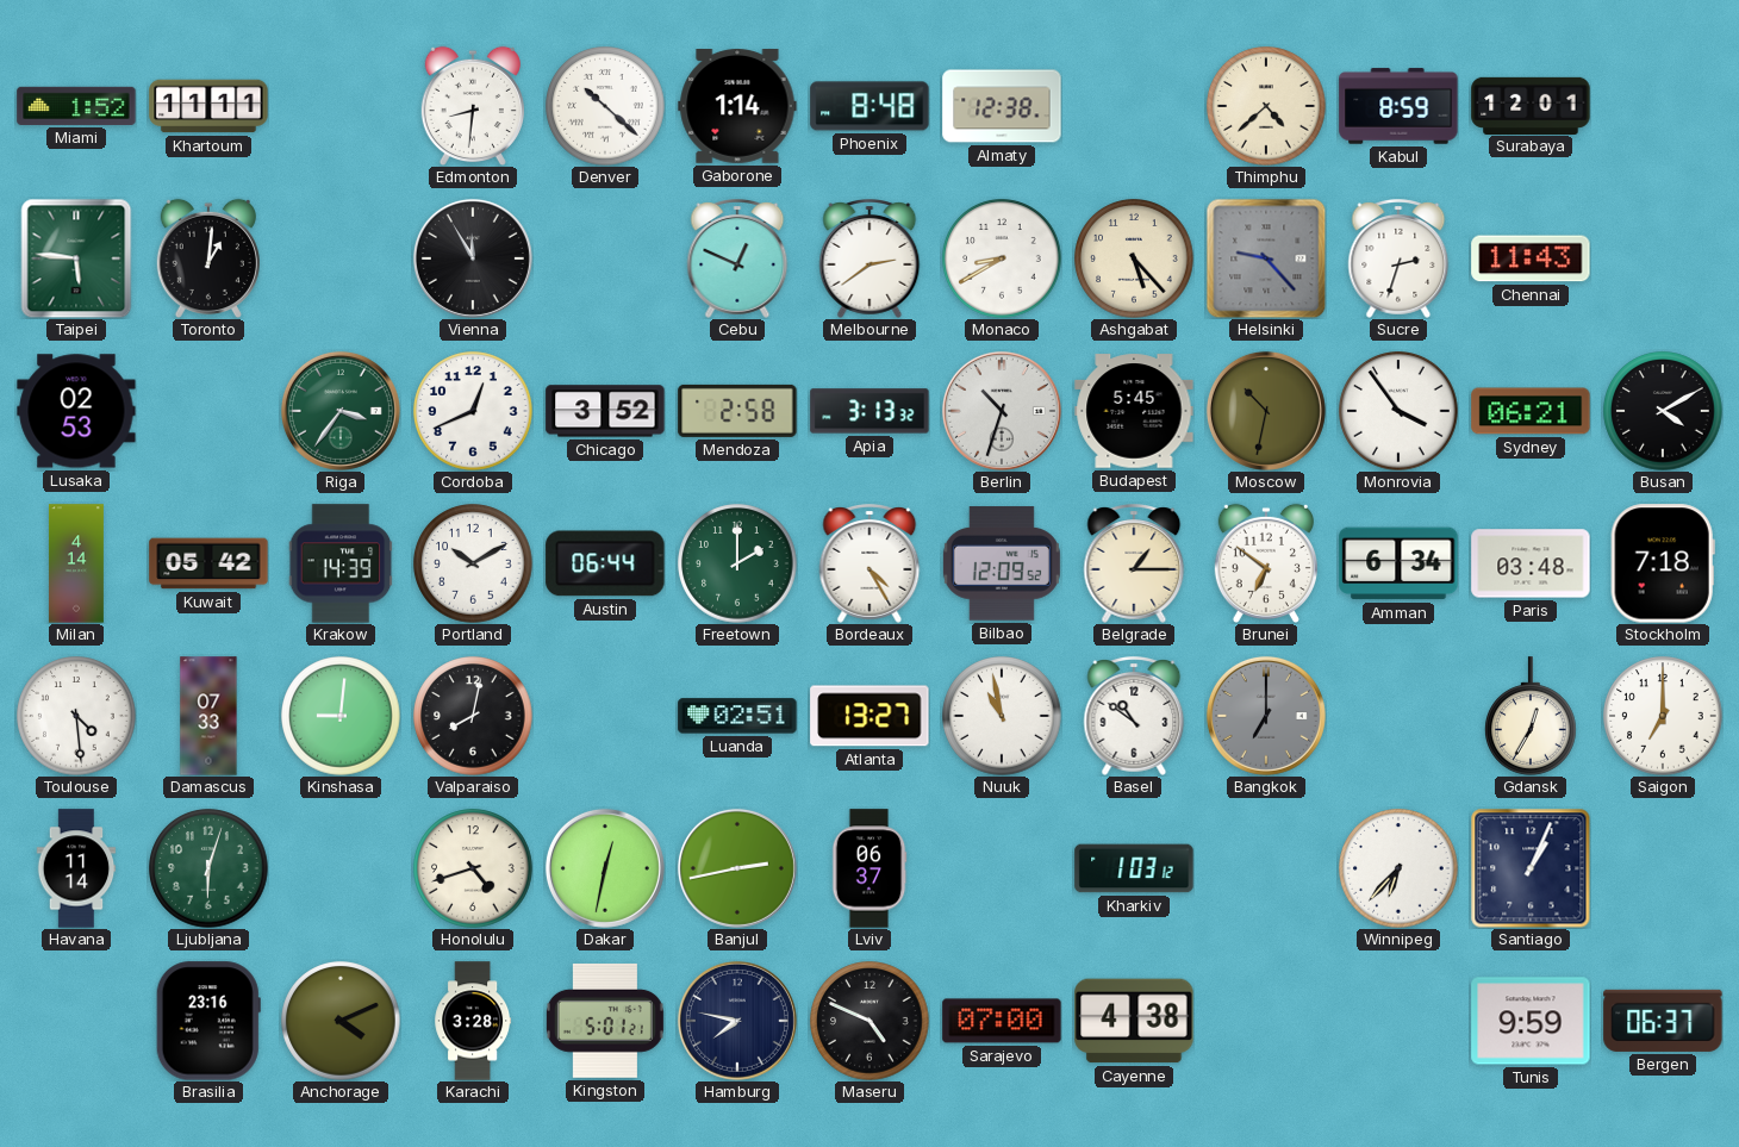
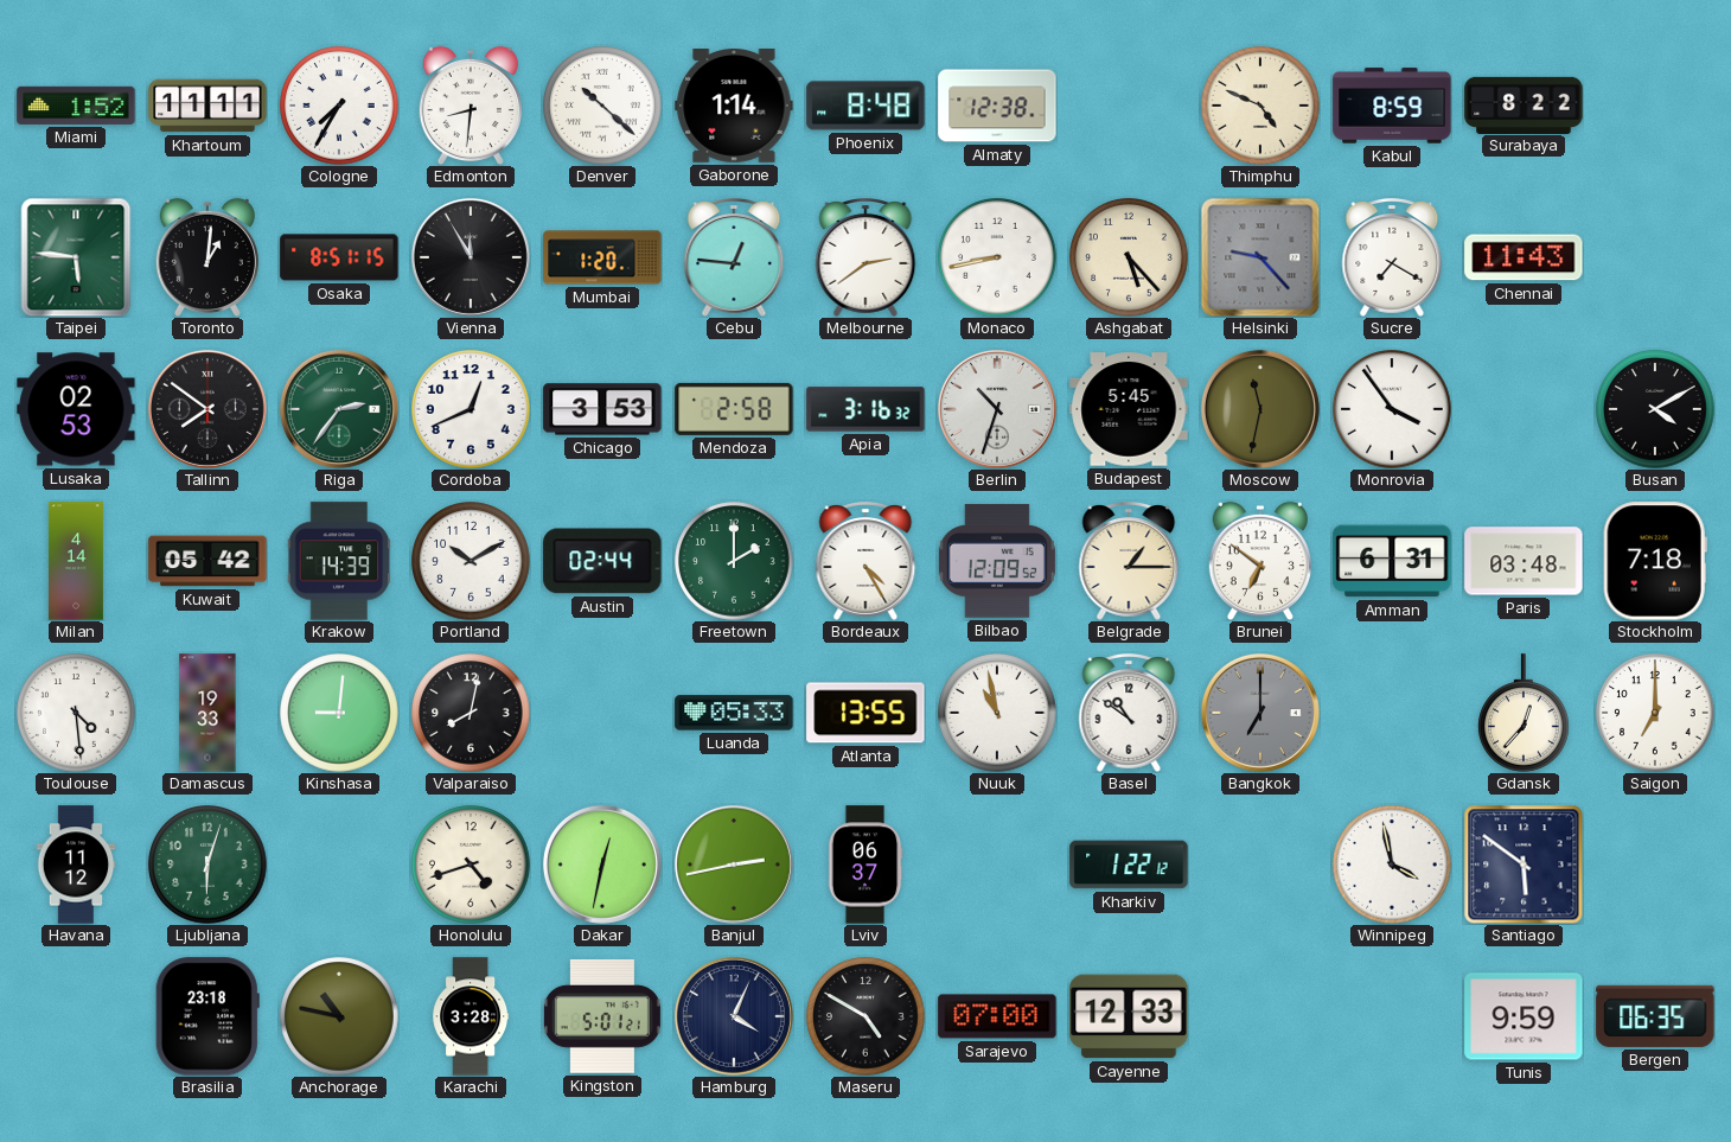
Cologne: none -> 7:35 (339, 106)
Thimphu: 4:38 -> 4:49 (1260, 106)
Surabaya: 12:01 -> 8:22 (1524, 104)
Osaka: none -> 8:51 (339, 257)
Mumbai: none -> 1:20 (602, 257)
Cebu: 12:49 -> 12:46 (734, 259)
Monaco: 8:40 -> 8:43 (997, 257)
Sucre: 2:33 -> 7:20 (1392, 259)
Tallinn: none -> 7:51 (207, 409)
Riga: 3:36 -> 2:36 (339, 409)
Chicago: 3:52 -> 3:53 (602, 409)
Apia: 3:13 -> 3:16 (866, 409)
Moscow: 10:32 -> 11:32 (1260, 409)
Sydney: 06:21 -> none (1531, 411)
Austin: 06:44 -> 02:44 (602, 561)
Amman: 6:34 -> 6:31 (1392, 561)
Damascus: 07:33 -> 19:33 (207, 713)
Luanda: 02:51 -> 05:33 (734, 713)
Atlanta: 13:27 -> 13:55 (866, 713)
Gdansk: 12:35 -> 12:37 (1525, 713)
Havana: 11:14 -> 11:12 (76, 865)
Kharkiv: 1:03 -> 1:22 (1129, 865)
Winnipeg: 6:37 -> 3:58 (1392, 865)
Santiago: 1:04 -> 5:51 (1524, 865)
Brasilia: 23:16 -> 23:18 (207, 1016)
Anchorage: 4:11 -> 10:47 (339, 1016)
Hamburg: 7:47 -> 4:04 (734, 1016)
Maseru: 4:49 -> 4:50 (866, 1016)
Cayenne: 4:38 -> 12:33 (1129, 1016)
Bergen: 06:37 -> 06:35 (1655, 1016)
